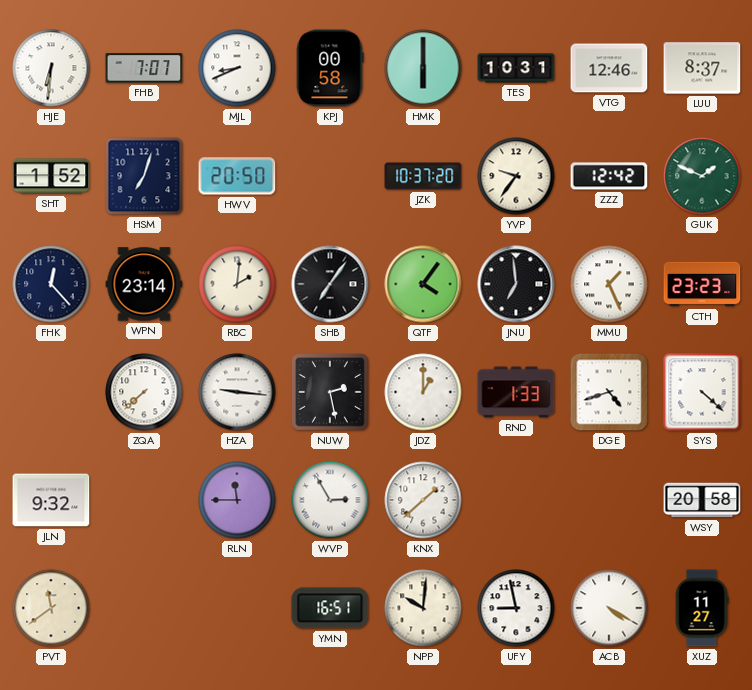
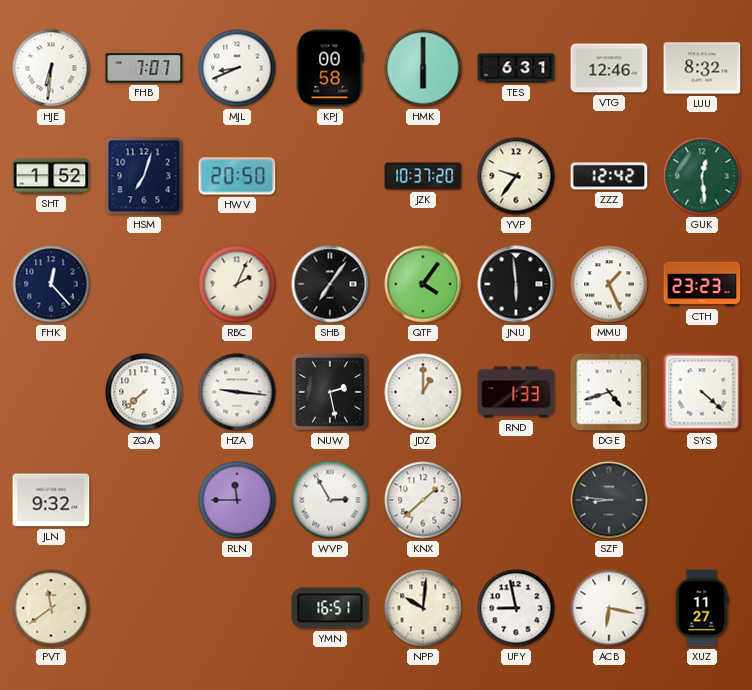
TES: 10:31 -> 6:31 (516, 68)
LUU: 8:37 -> 8:32 (702, 68)
GUK: 1:49 -> 12:29 (702, 176)
WPN: 23:14 -> none (144, 284)
RBC: 2:01 -> 2:04 (237, 284)
JNU: 6:59 -> 5:59 (516, 284)
SZF: none -> 8:46 (609, 500)
WSY: 20:58 -> none (702, 500)
ACB: 4:20 -> 6:17 (609, 608)
